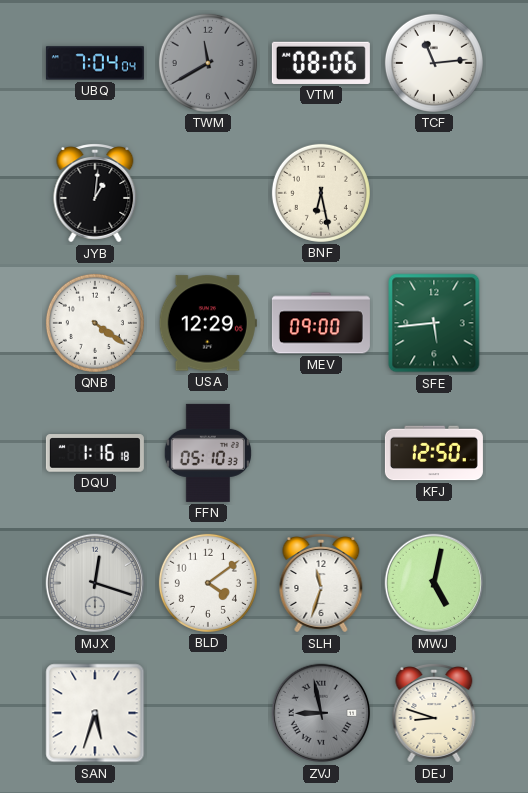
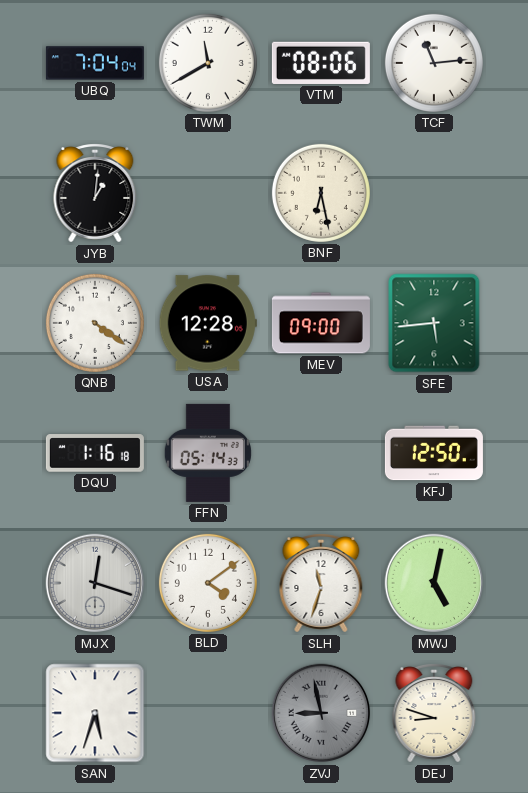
TWM dial: grey -> white (208, 63)
USA: 12:29 -> 12:28 (208, 323)
FFN: 05:10 -> 05:14 (208, 453)
